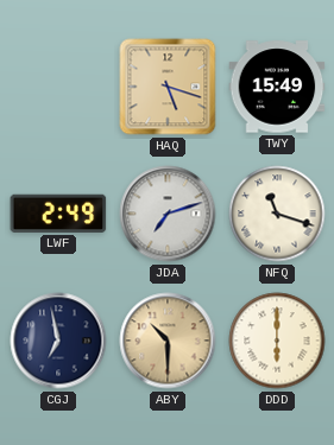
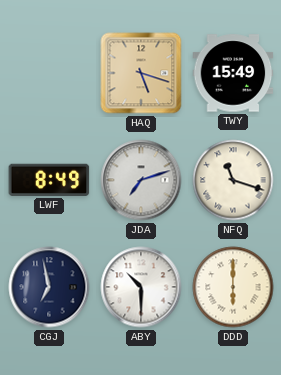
LWF: 2:49 -> 8:49 (49, 180)
ABY dial: champagne -> white (141, 287)
